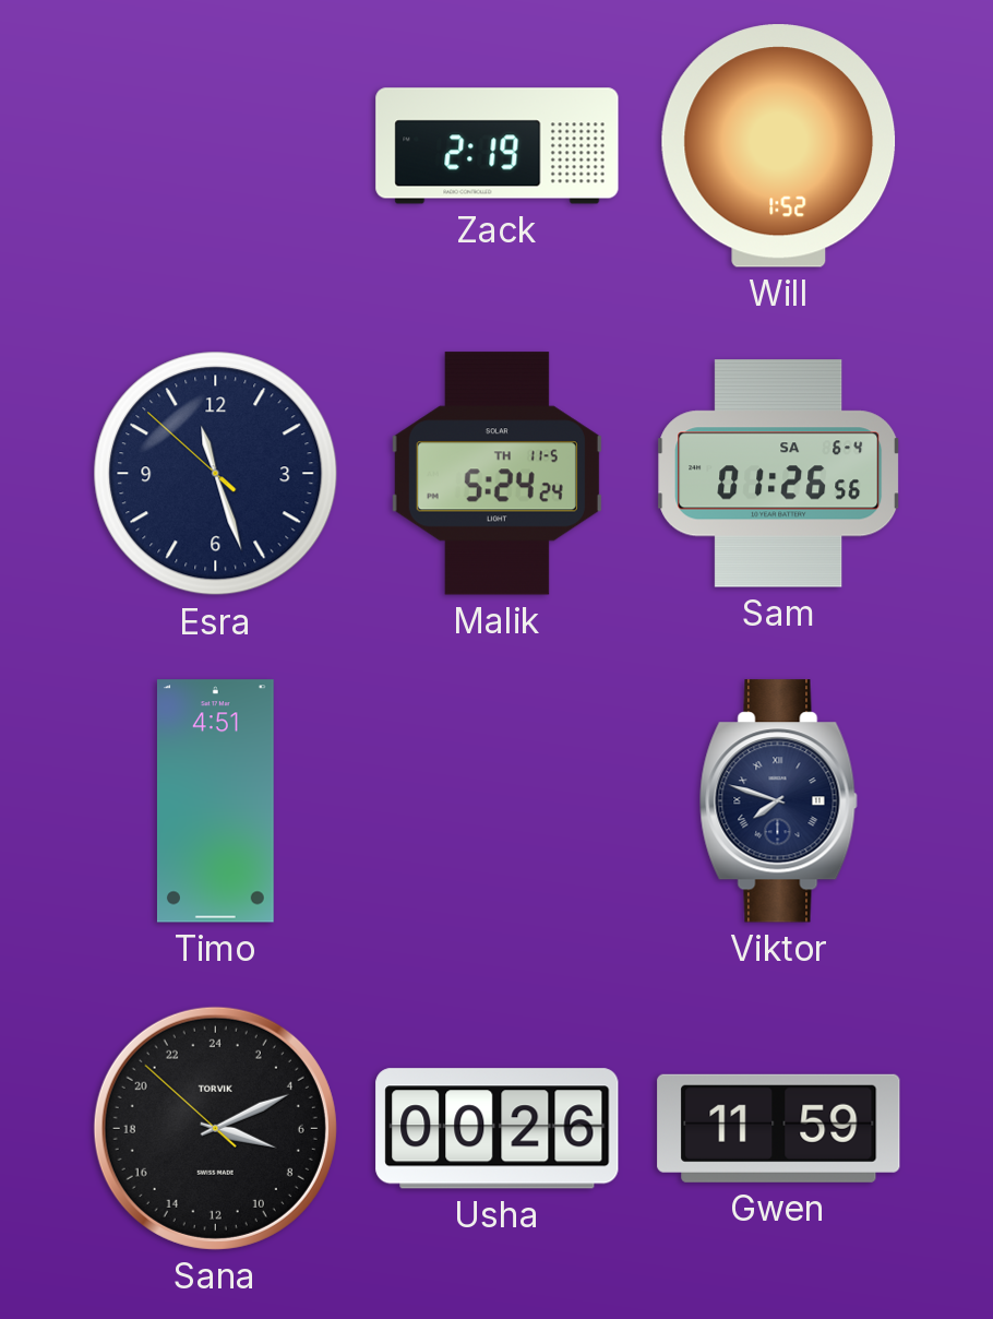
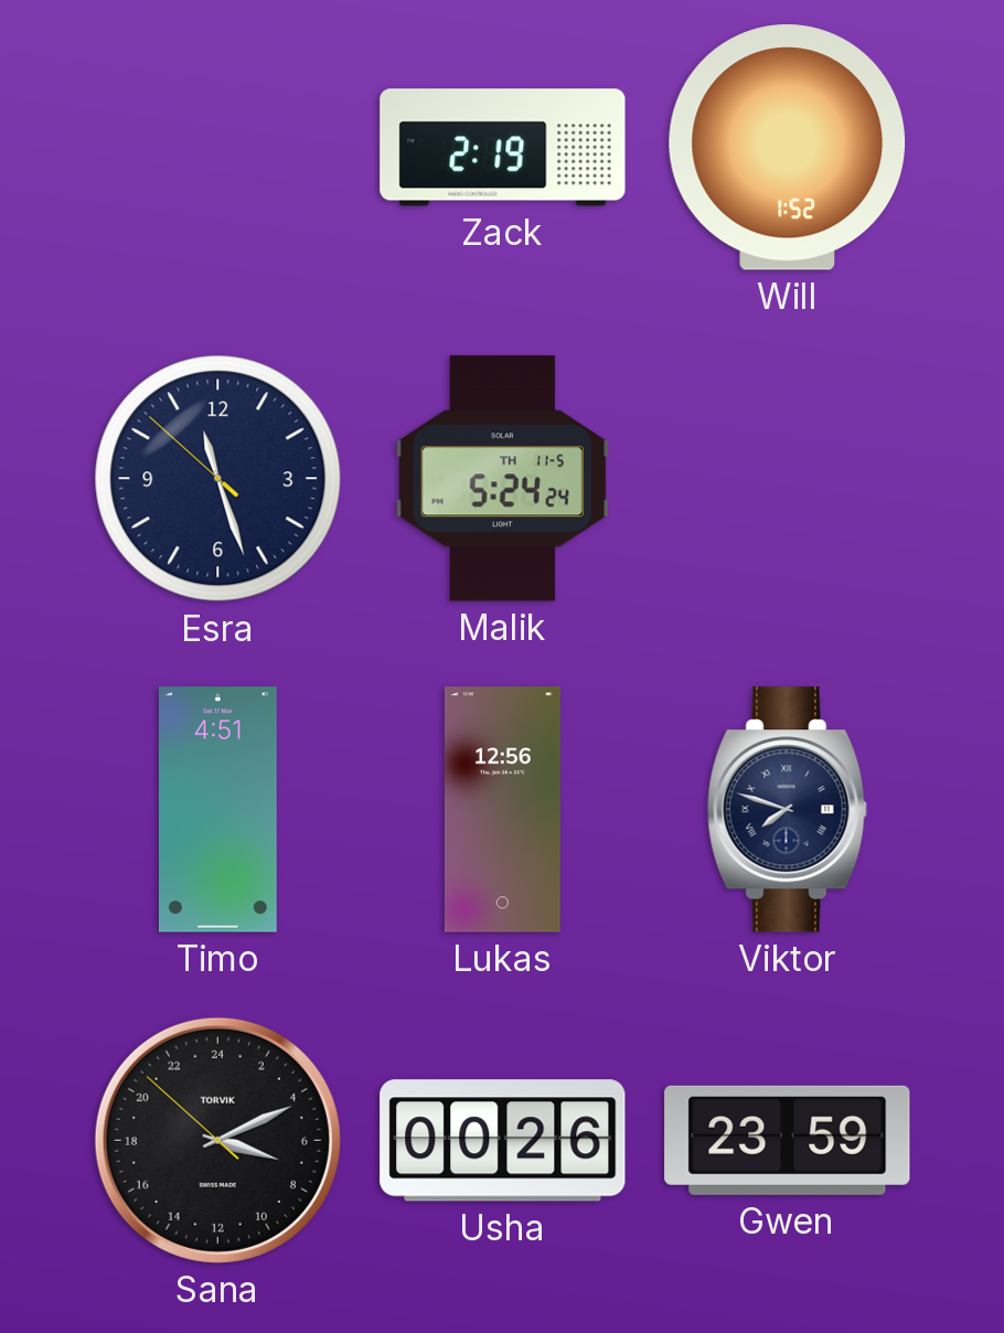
Sam: 01:26 -> none (779, 474)
Lukas: none -> 12:56 (502, 810)
Gwen: 11:59 -> 23:59 (788, 1140)
